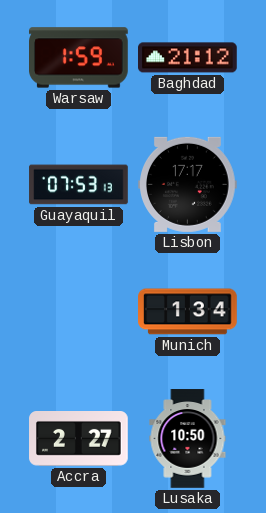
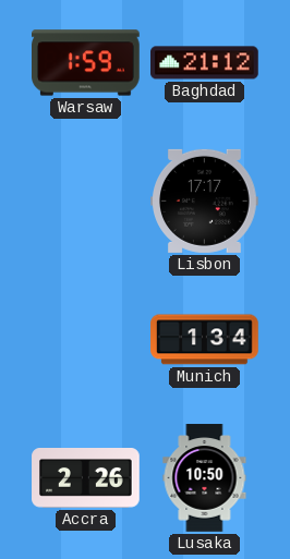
Guayaquil: 07:53 -> none (79, 185)
Accra: 2:27 -> 2:26 (86, 478)
